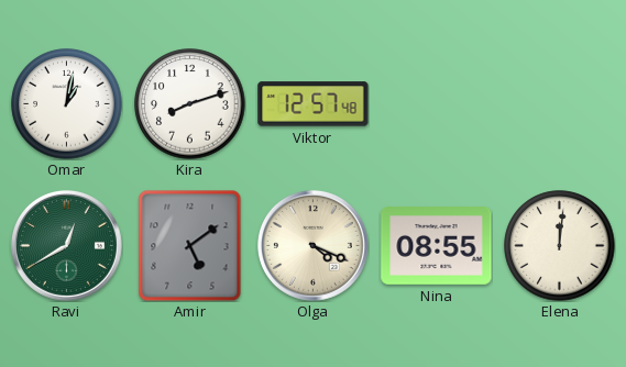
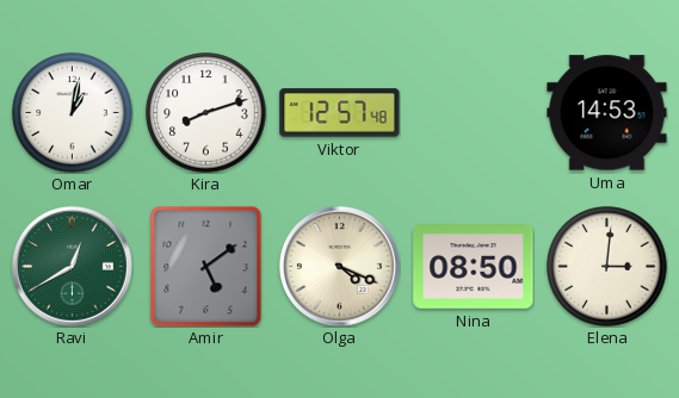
Uma: none -> 14:53 (607, 113)
Nina: 08:55 -> 08:50 (474, 267)
Elena: 12:01 -> 3:01 (607, 267)
